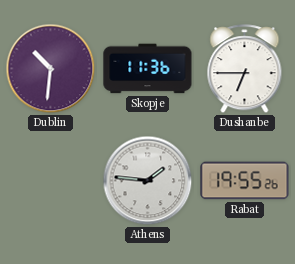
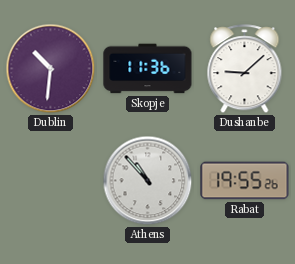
Dushanbe: 6:45 -> 9:08 (245, 69)
Athens: 1:46 -> 10:53 (148, 181)
